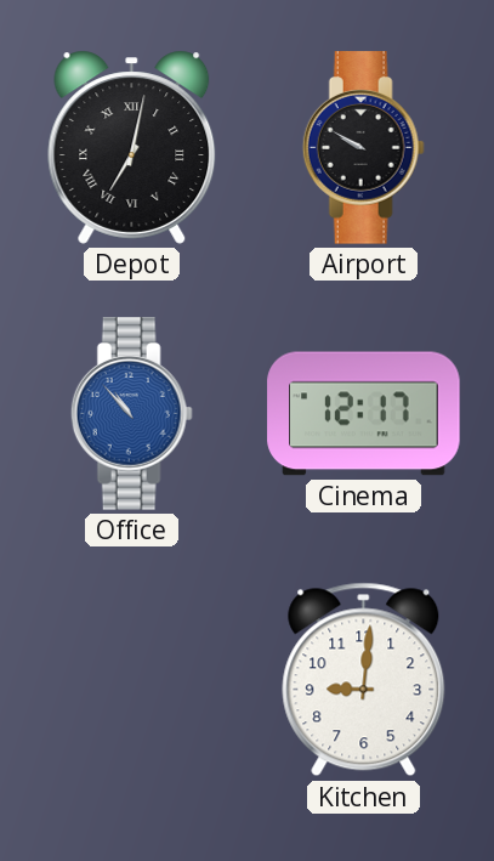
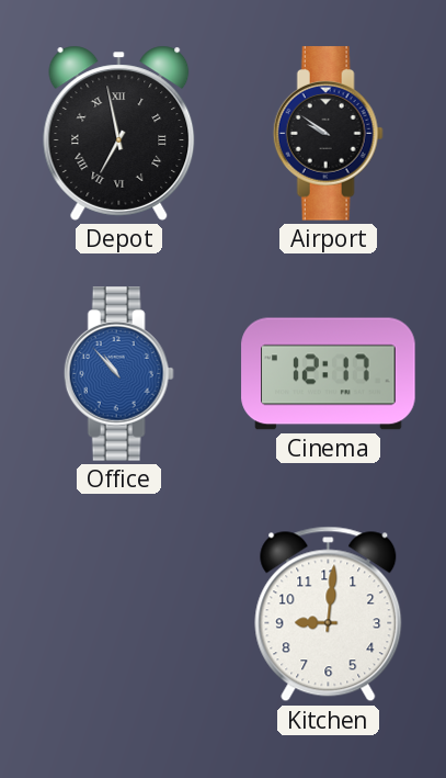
Depot: 7:02 -> 6:58 (119, 133)
Airport: 9:50 -> 9:51 (328, 134)
